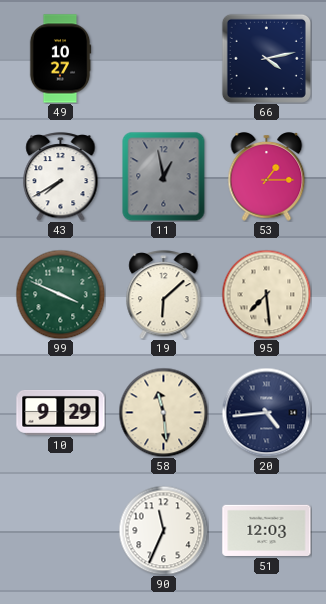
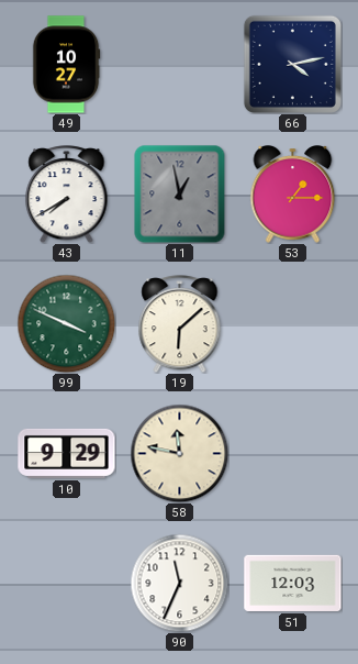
95: 7:29 -> none (266, 294)
58: 11:29 -> 11:47 (179, 453)
20: 4:44 -> none (266, 412)
